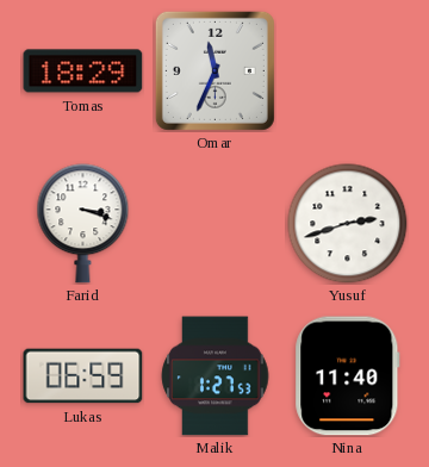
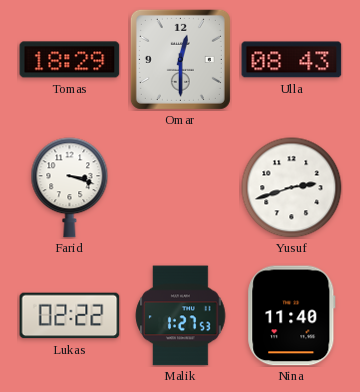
Omar: 11:34 -> 12:30 (180, 59)
Ulla: none -> 08:43 (292, 60)
Lukas: 06:59 -> 02:22 (70, 316)
